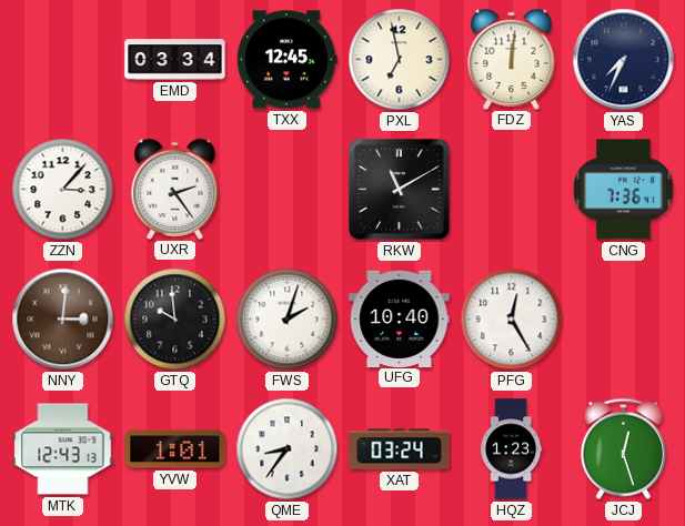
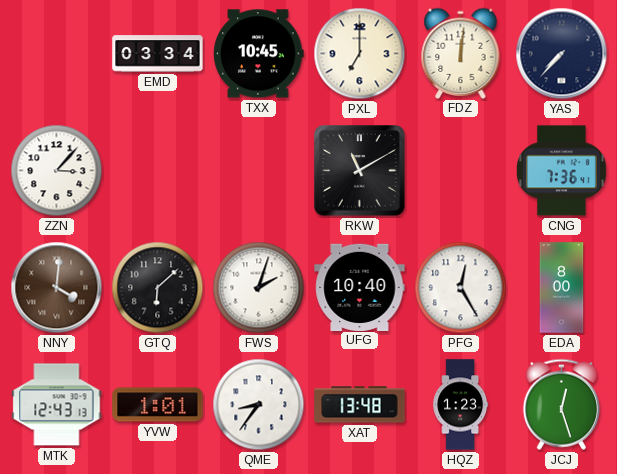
TXX: 12:45 -> 10:45 (259, 54)
PXL: 6:58 -> 7:00 (360, 54)
YAS: 7:34 -> 7:37 (562, 54)
UXR: 2:24 -> none (175, 189)
NNY: 3:01 -> 4:01 (57, 288)
GTQ: 9:59 -> 6:08 (158, 288)
EDA: none -> 8:00 (562, 288)
XAT: 03:24 -> 13:48 (360, 405)
